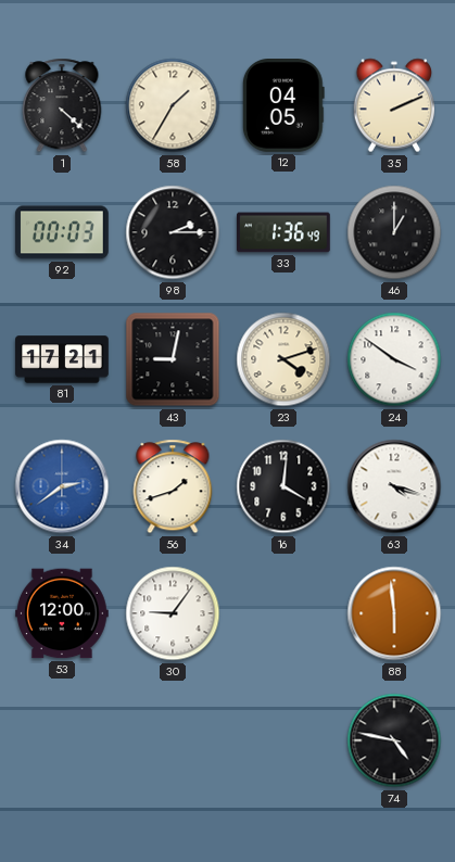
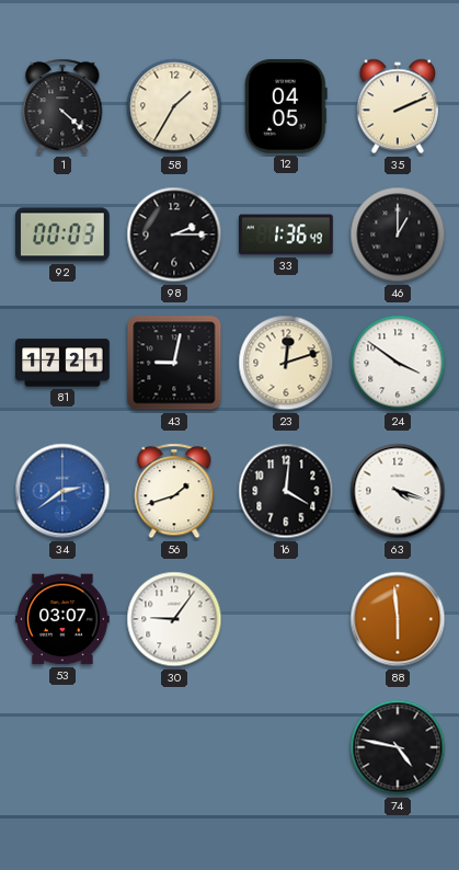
23: 4:12 -> 12:12 (286, 363)
53: 12:00 -> 03:07 (64, 619)
